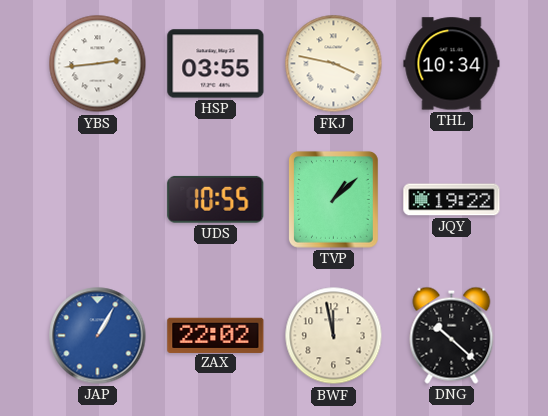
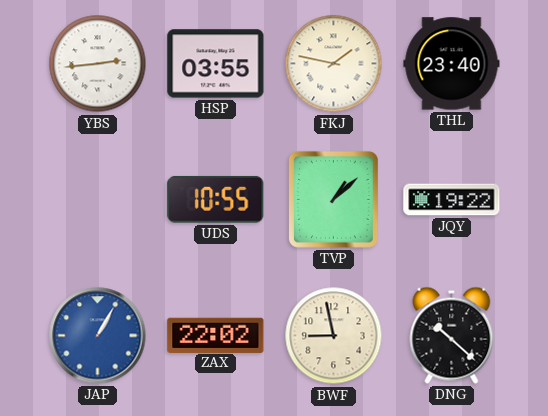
FKJ: 3:47 -> 1:47 (334, 64)
THL: 10:34 -> 23:40 (452, 64)
BWF: 11:58 -> 8:58 (334, 336)
